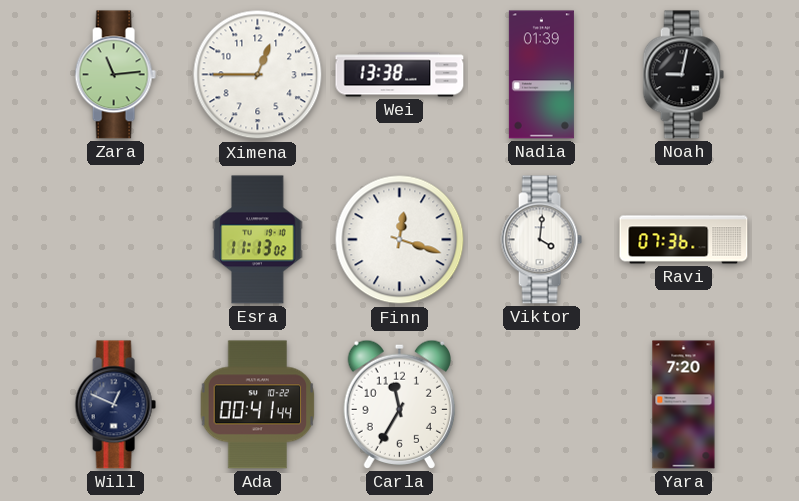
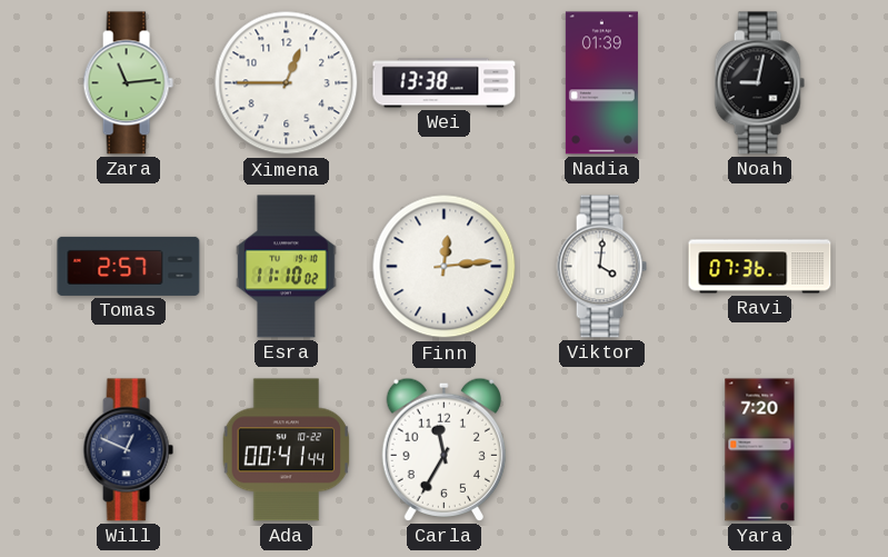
Tomas: none -> 2:57 (129, 266)
Esra: 11:13 -> 11:10 (287, 267)
Finn: 12:18 -> 12:14 (445, 267)
